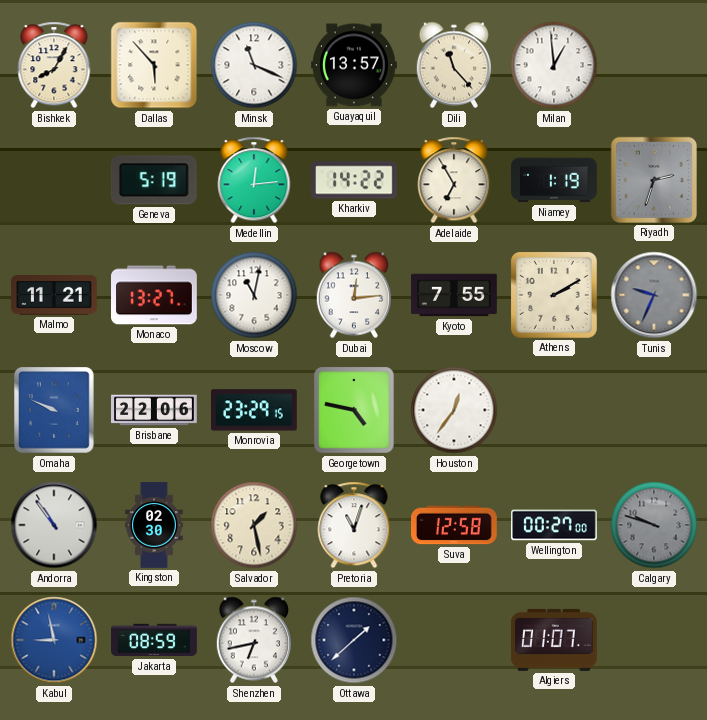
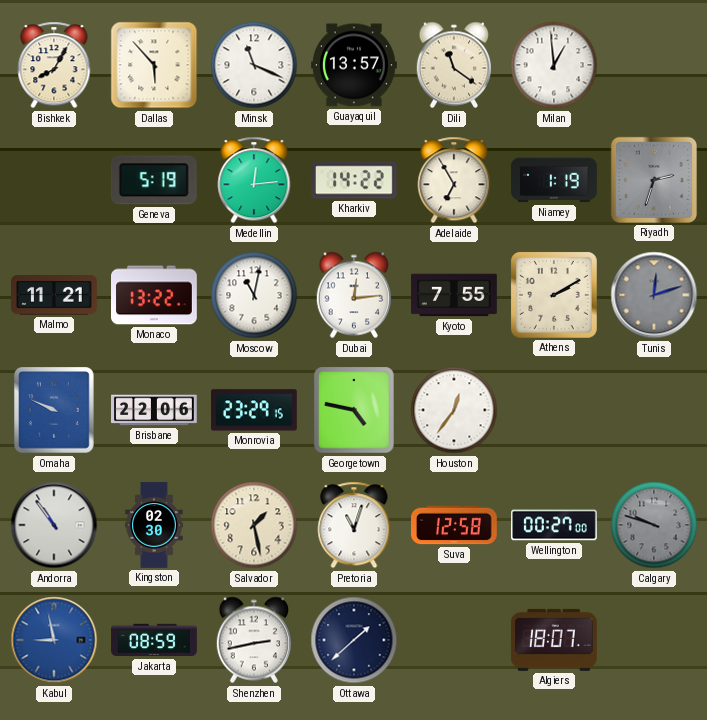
Dili: 11:23 -> 11:21 (453, 65)
Monaco: 13:27 -> 13:22 (155, 295)
Tunis: 9:34 -> 12:12 (654, 295)
Shenzhen: 6:43 -> 2:43 (253, 640)
Algiers: 01:07 -> 18:07 (554, 640)
